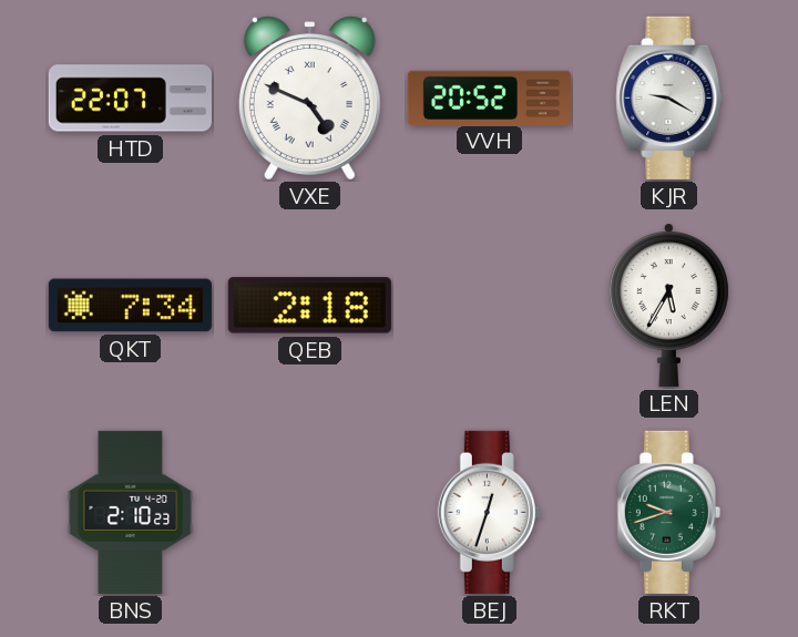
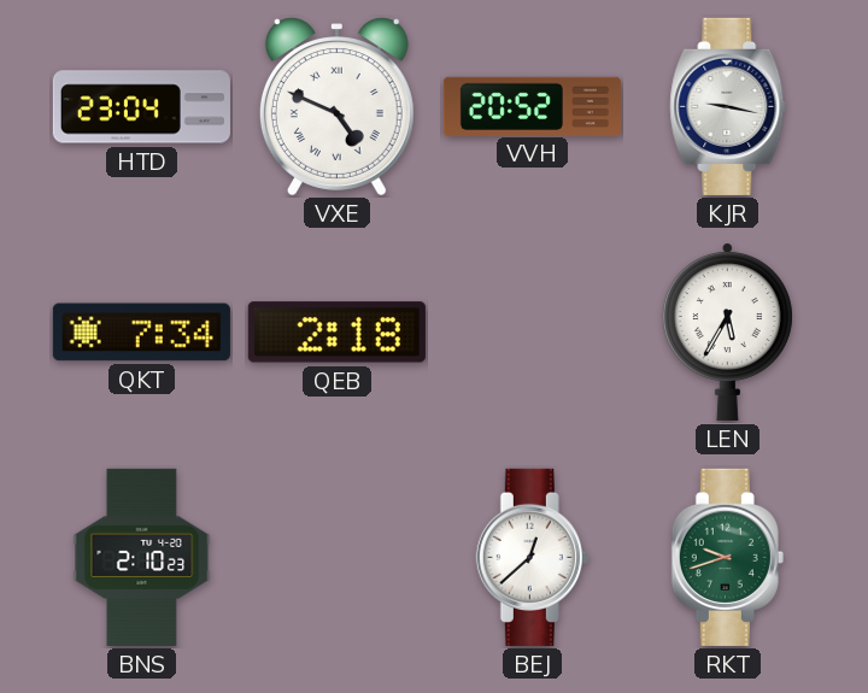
HTD: 22:07 -> 23:04 (141, 107)
KJR: 9:20 -> 9:17 (728, 106)
BEJ: 12:33 -> 12:38 (532, 557)
